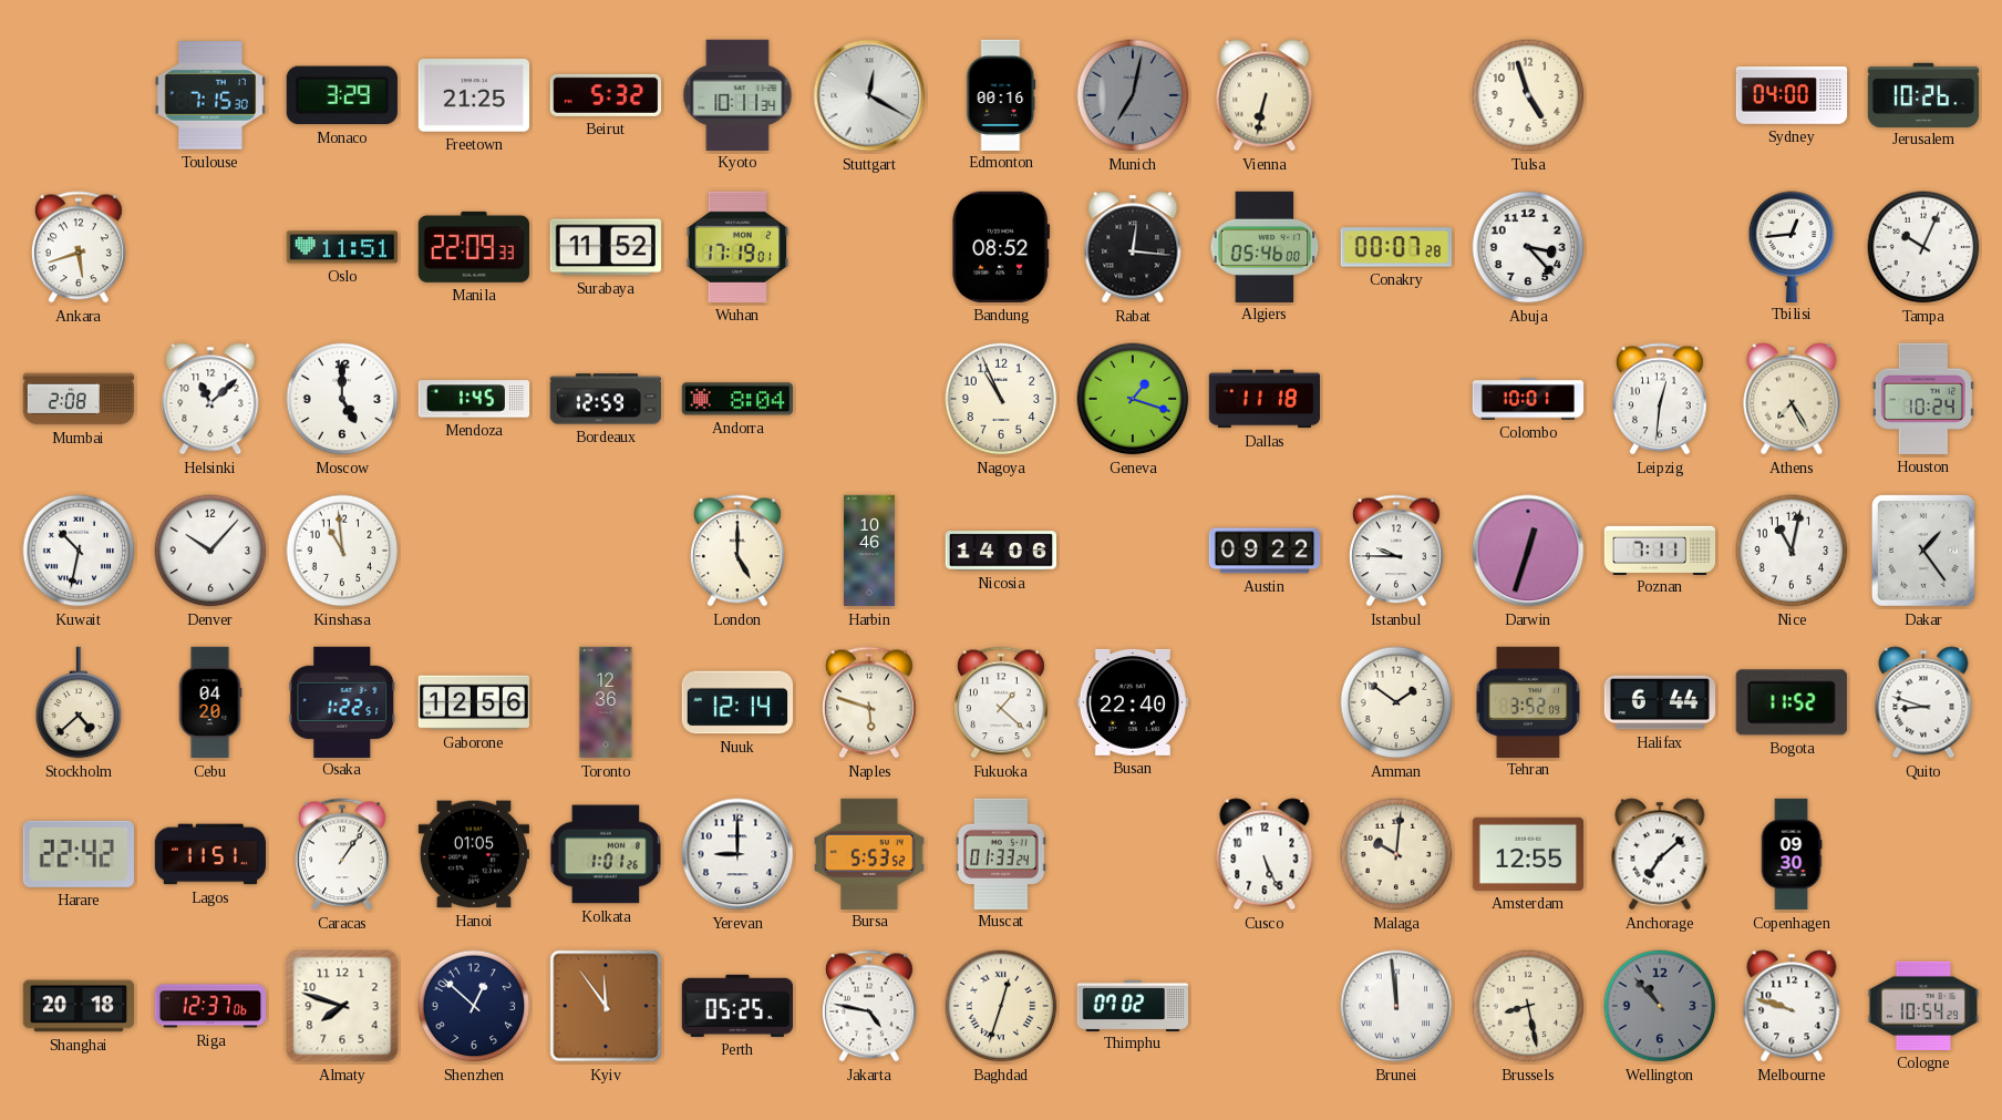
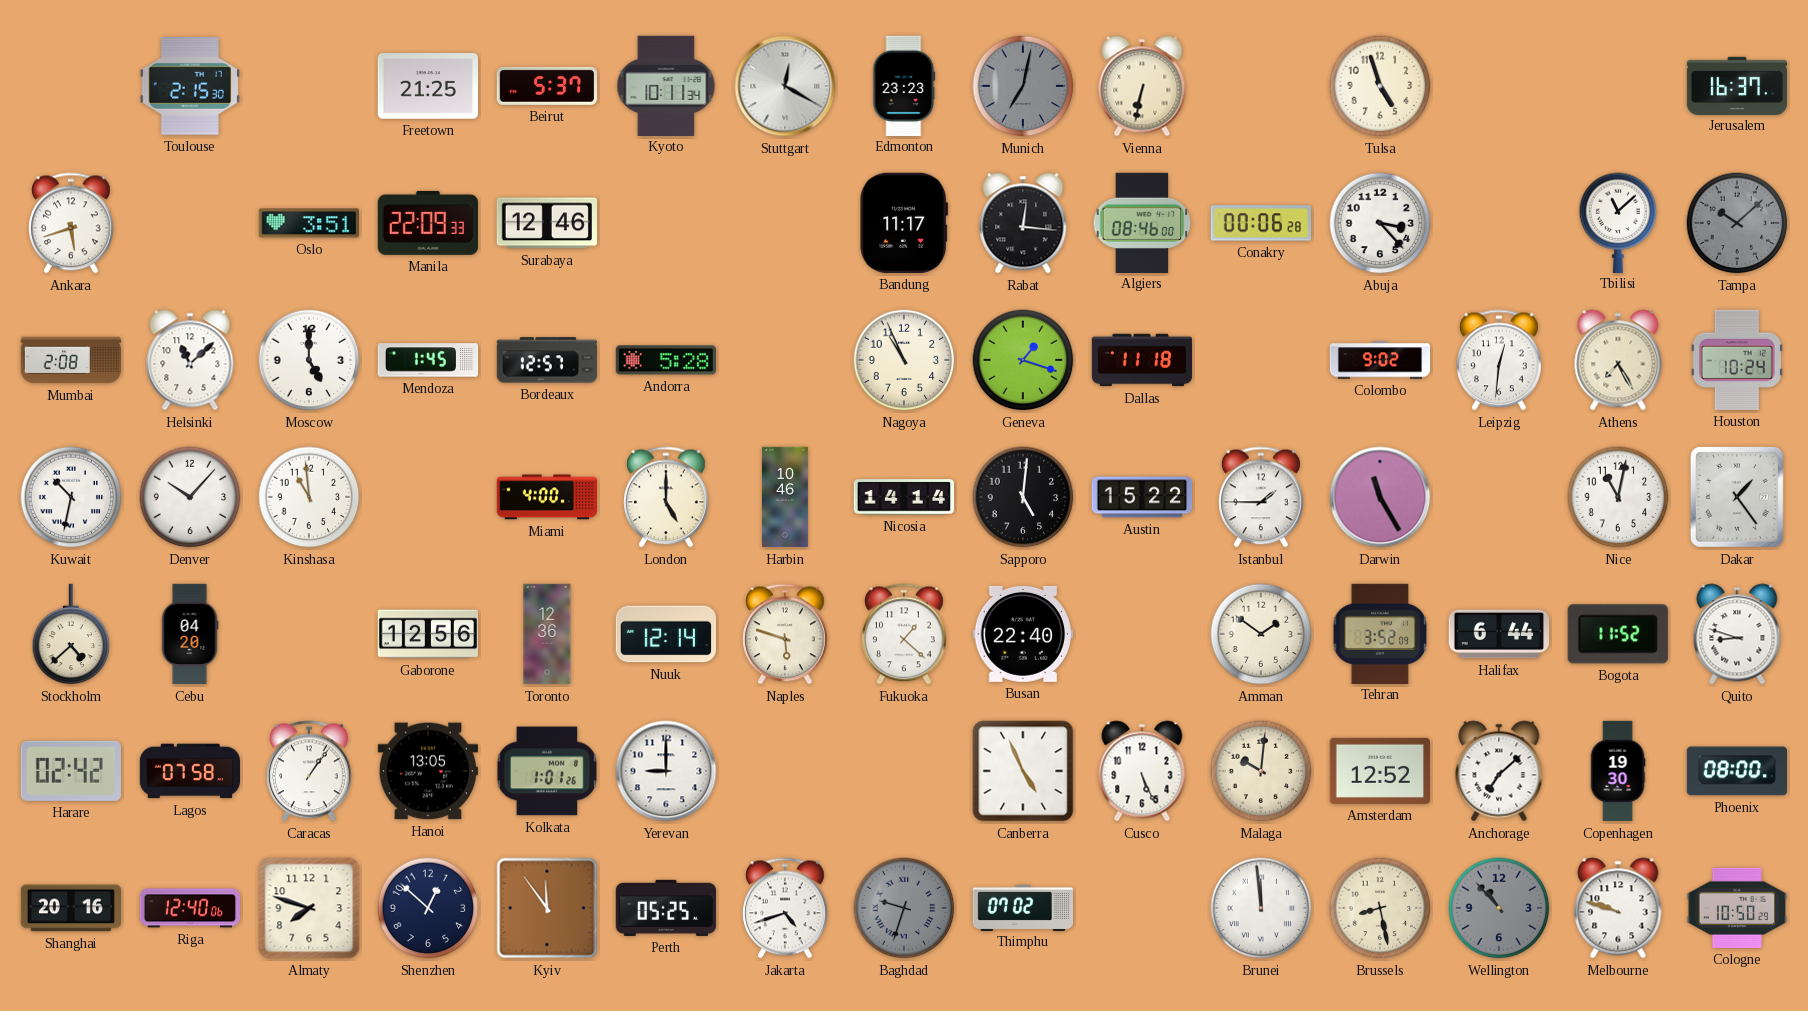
Toulouse: 7:15 -> 2:15 (190, 87)
Monaco: 3:29 -> none (342, 95)
Beirut: 5:32 -> 5:37 (546, 86)
Edmonton: 00:16 -> 23:23 (904, 85)
Sydney: 04:00 -> none (1792, 95)
Jerusalem: 10:26 -> 16:37 (1737, 85)
Oslo: 11:51 -> 3:51 (308, 223)
Surabaya: 11:52 -> 12:46 (547, 223)
Wuhan: 17:19 -> none (737, 247)
Bandung: 08:52 -> 11:17 (904, 223)
Algiers: 05:46 -> 08:46 (1142, 222)
Conakry: 00:07 -> 00:06 (1260, 223)
Tbilisi: 12:44 -> 11:08 (1618, 222)
Tampa: 10:04 -> 10:08 (1737, 223)
Tampa dial: white -> grey (1737, 223)
Bordeaux: 12:59 -> 12:57 (546, 360)
Andorra: 8:04 -> 5:28 (665, 360)
Colombo: 10:01 -> 9:02 (1380, 360)
Miami: none -> 4:00 (546, 497)
Nicosia: 14:06 -> 14:14 (903, 497)
Sapporo: none -> 5:01 (1023, 497)
Austin: 09:22 -> 15:22 (1142, 497)
Istanbul: 9:45 -> 1:45 (1262, 497)
Darwin: 12:33 -> 11:25 (1380, 497)
Poznan: 7:11 -> none (1660, 549)
Osaka: 1:22 -> none (342, 701)
Harare: 22:42 -> 02:42 (71, 771)
Lagos: 11:51 -> 07:58 (190, 771)
Hanoi: 01:05 -> 13:05 (427, 771)
Bursa: 5:53 -> none (869, 853)
Muscat: 01:33 -> none (1001, 853)
Canberra: none -> 4:56 (1023, 771)
Amsterdam: 12:55 -> 12:52 (1379, 771)
Copenhagen: 09:30 -> 19:30 (1618, 771)
Phoenix: none -> 08:00 (1736, 771)
Shanghai: 20:18 -> 20:16 (71, 908)
Riga: 12:37 -> 12:40 (189, 908)
Jakarta: 4:47 -> 4:42 (786, 908)
Baghdad: 12:33 -> 9:33 (904, 908)
Baghdad dial: cream -> grey (904, 908)
Cologne: 10:54 -> 10:50 (1736, 908)
